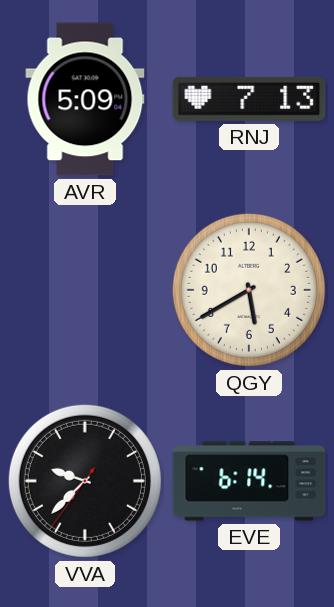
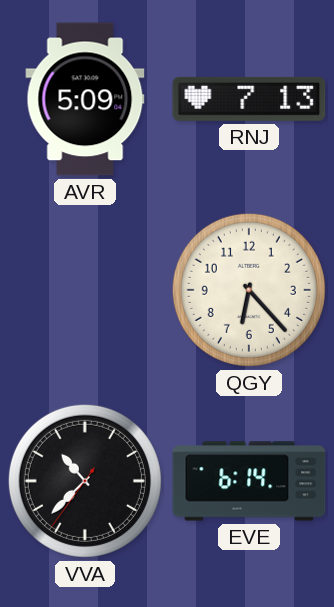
QGY: 5:40 -> 6:23 (249, 290)
VVA: 9:37 -> 10:37 (85, 481)
